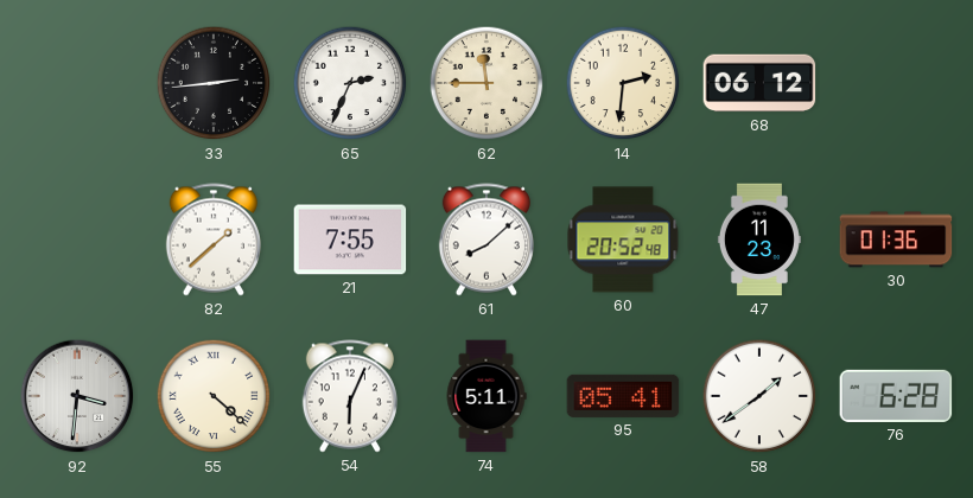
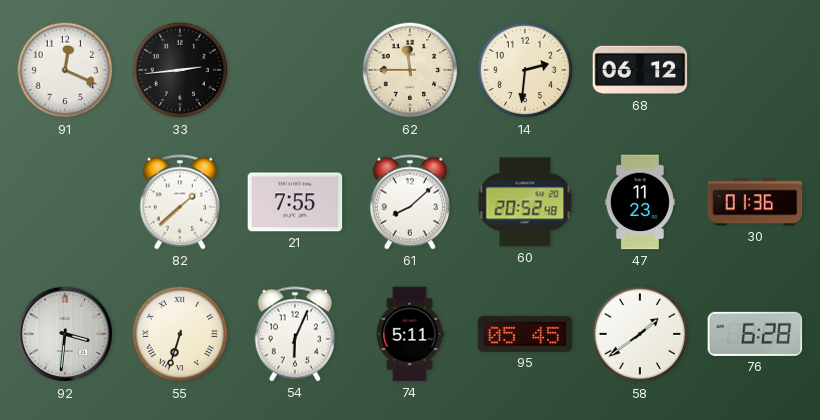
91: none -> 12:19 (65, 70)
65: 2:34 -> none (350, 83)
55: 4:22 -> 6:33 (180, 334)
95: 05:41 -> 05:45 (525, 334)
